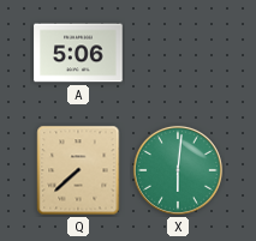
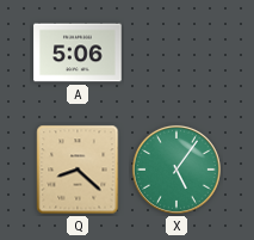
Q: 7:38 -> 8:22 (78, 170)
X: 6:01 -> 5:06 (176, 170)
